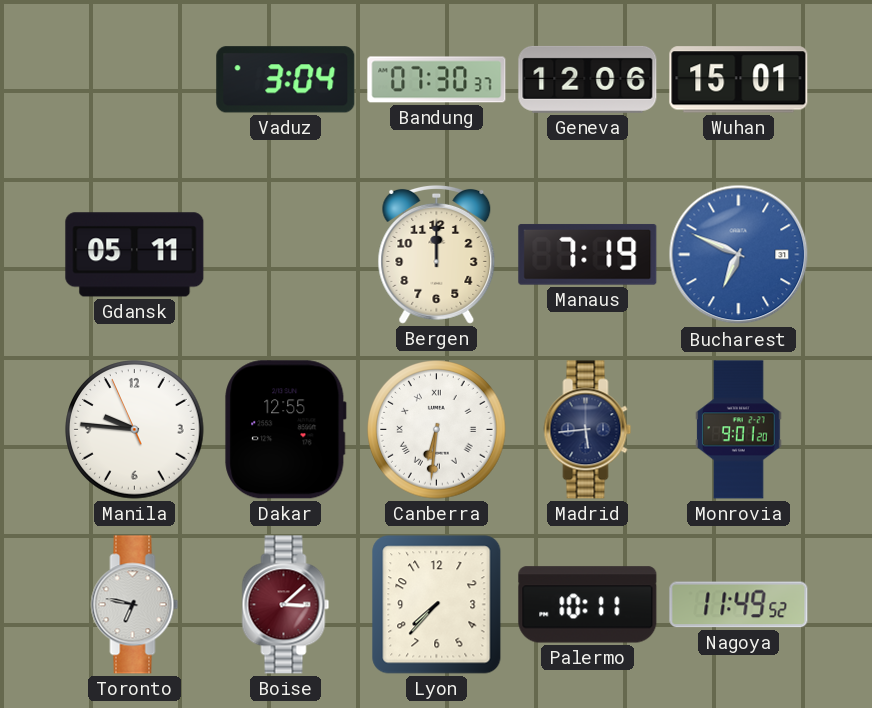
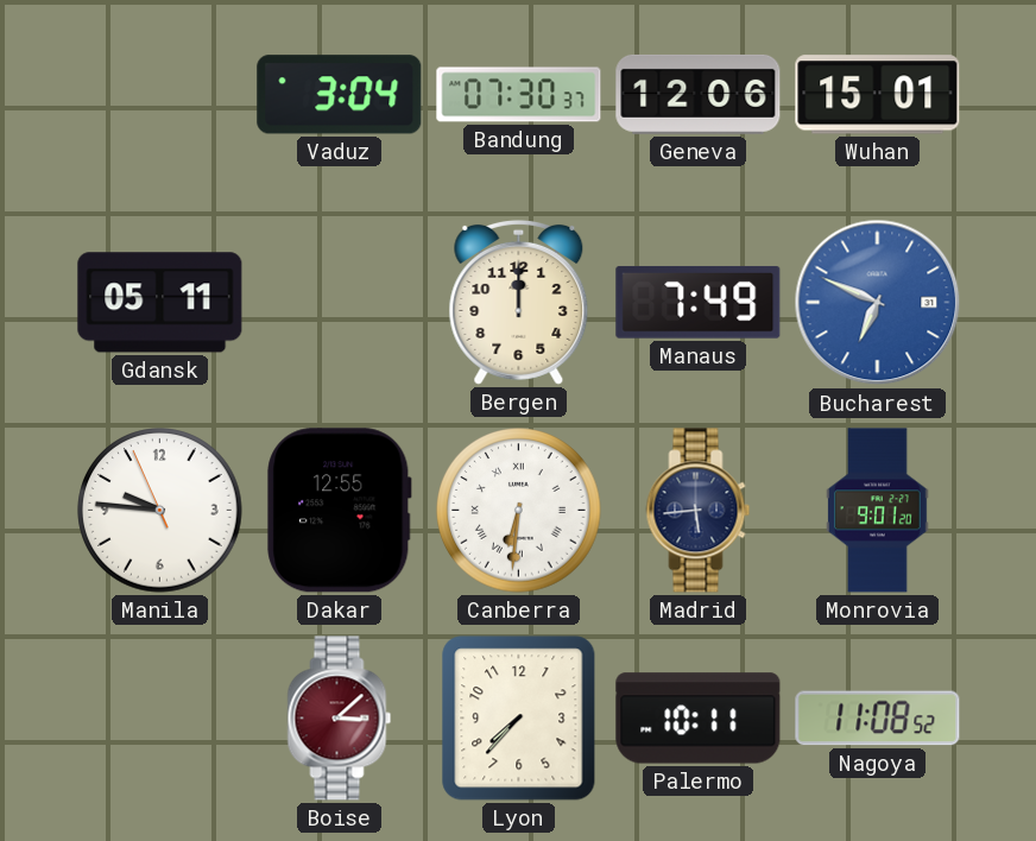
Manaus: 7:19 -> 7:49 (699, 302)
Toronto: 6:47 -> none (135, 605)
Nagoya: 11:49 -> 11:08 (878, 719)
